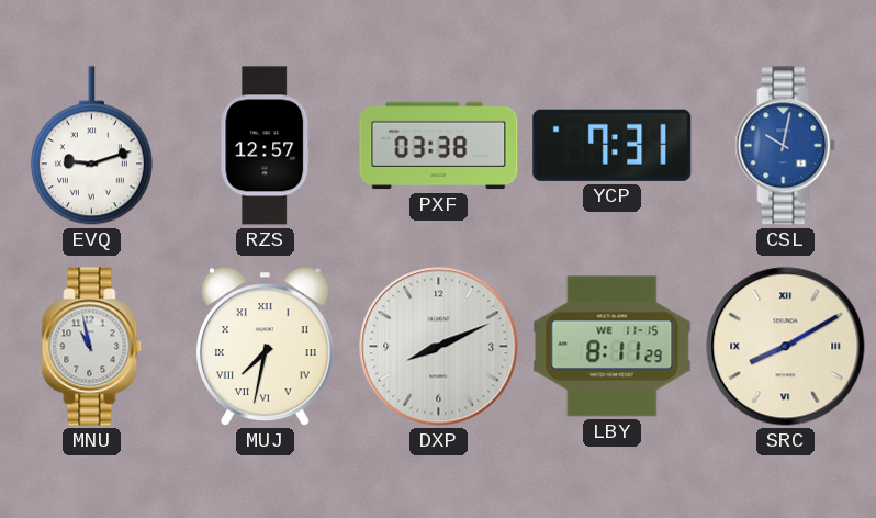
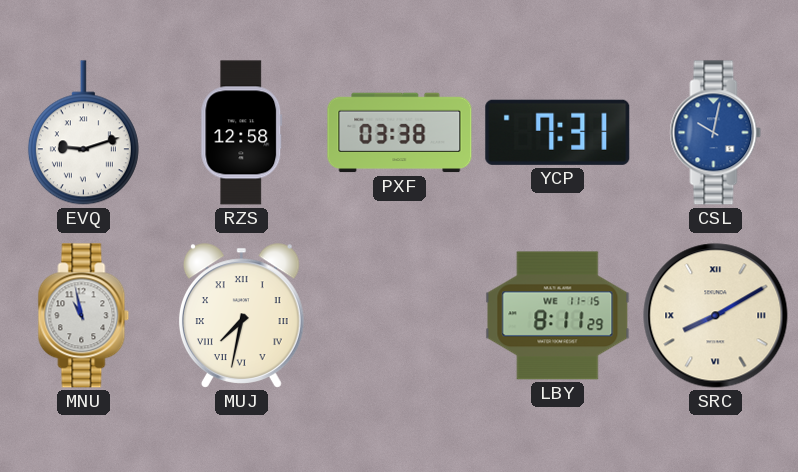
RZS: 12:57 -> 12:58 (242, 133)
DXP: 8:11 -> none (439, 347)
